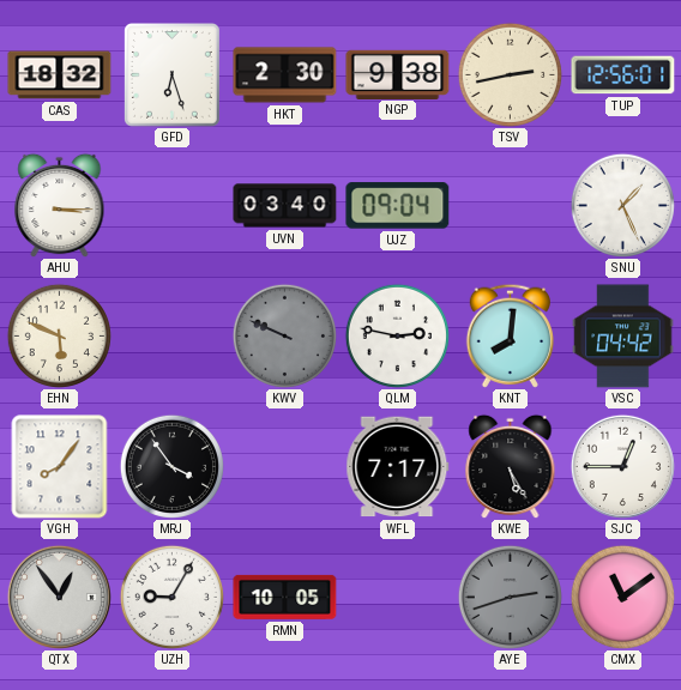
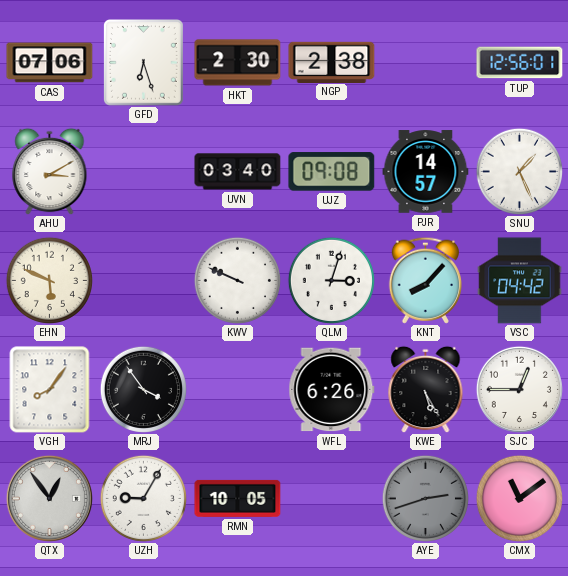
CAS: 18:32 -> 07:06 (50, 63)
NGP: 9:38 -> 2:38 (332, 62)
TSV: 2:43 -> none (510, 74)
AHU: 3:15 -> 3:10 (50, 171)
UJZ: 09:04 -> 09:08 (332, 172)
PJR: none -> 14:57 (426, 172)
KWV dial: grey -> white (237, 280)
QLM: 2:47 -> 3:03 (331, 280)
KNT: 8:01 -> 8:07 (425, 280)
WFL: 7:17 -> 6:26 (332, 390)
